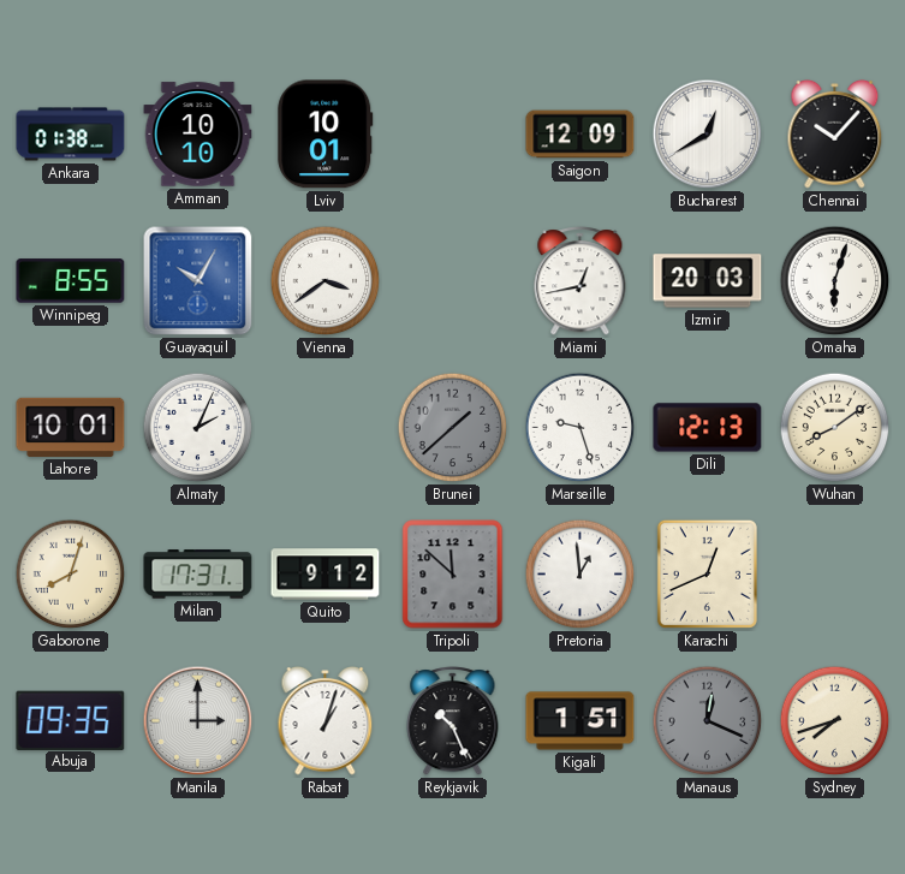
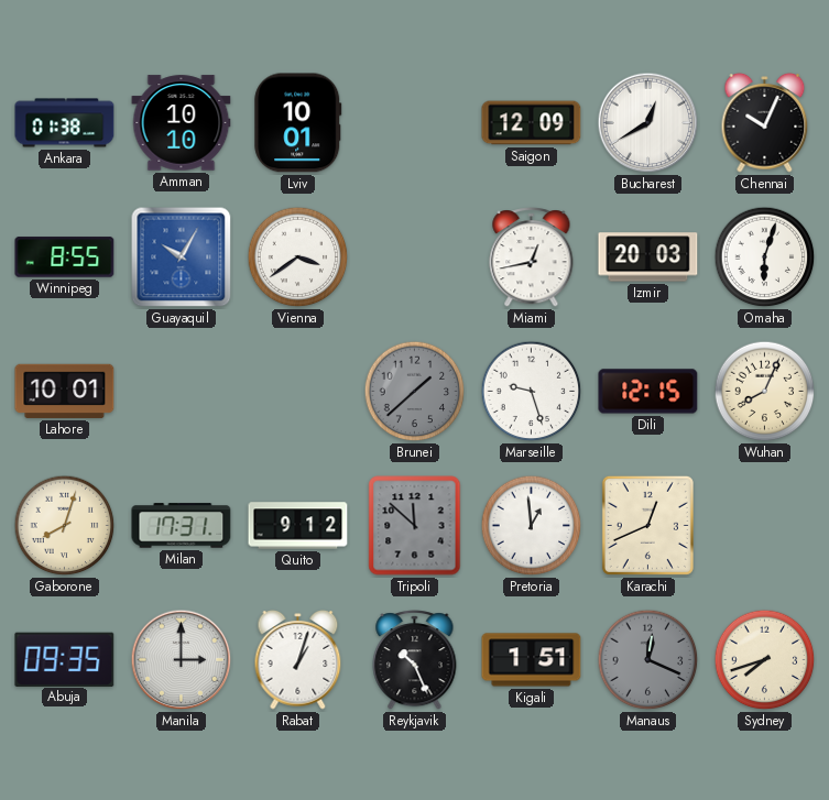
Chennai: 10:07 -> 10:04 (765, 123)
Almaty: 2:04 -> none (198, 428)
Dili: 12:13 -> 12:15 (648, 392)
Wuhan: 8:09 -> 8:04 (765, 392)
